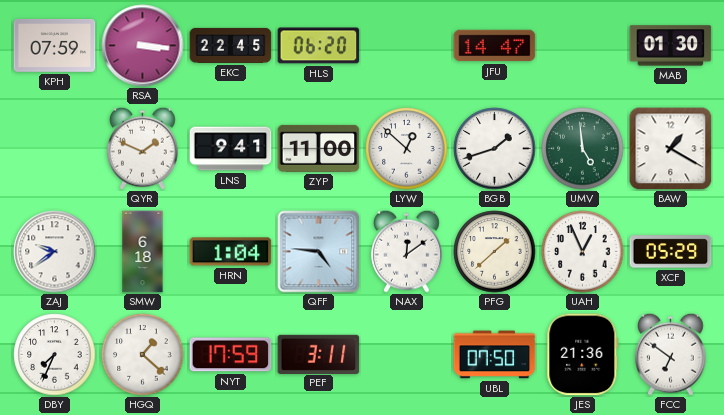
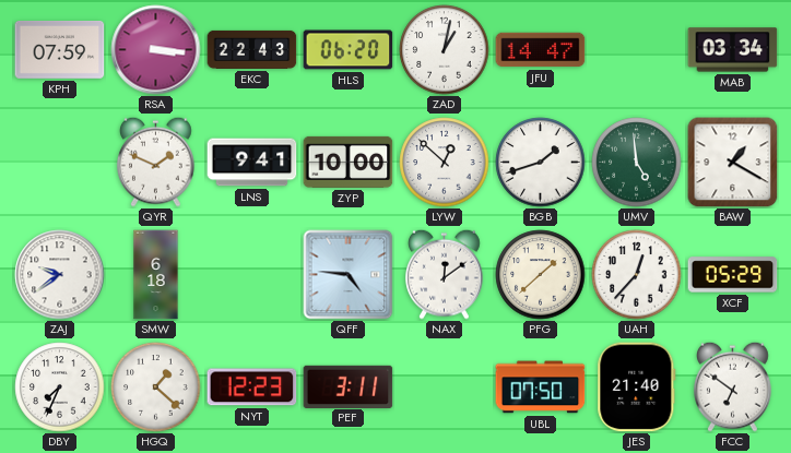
EKC: 22:45 -> 22:43 (252, 49)
ZAD: none -> 1:02 (445, 50)
MAB: 01:30 -> 03:34 (733, 50)
ZYP: 11:00 -> 10:00 (349, 162)
HRN: 1:04 -> none (231, 252)
UAH: 12:56 -> 12:37 (637, 275)
NYT: 17:59 -> 12:23 (252, 388)
JES: 21:36 -> 21:40 (637, 388)
